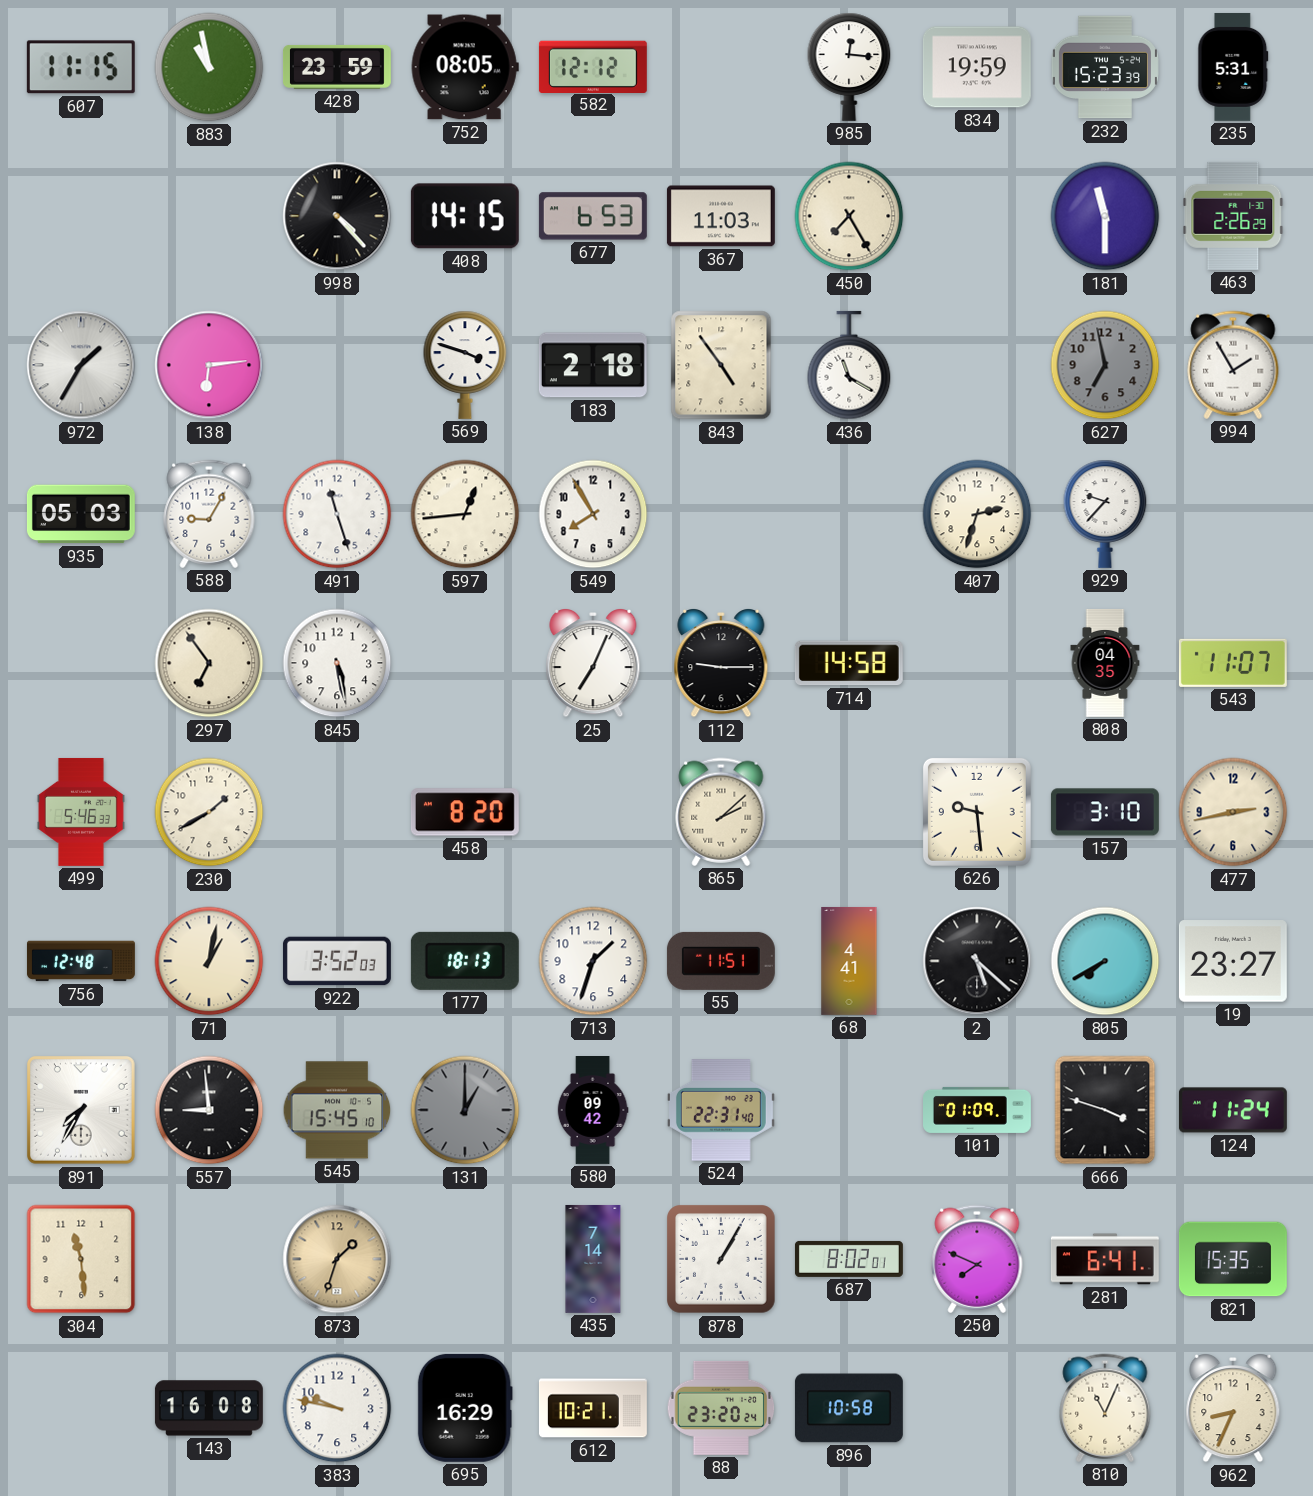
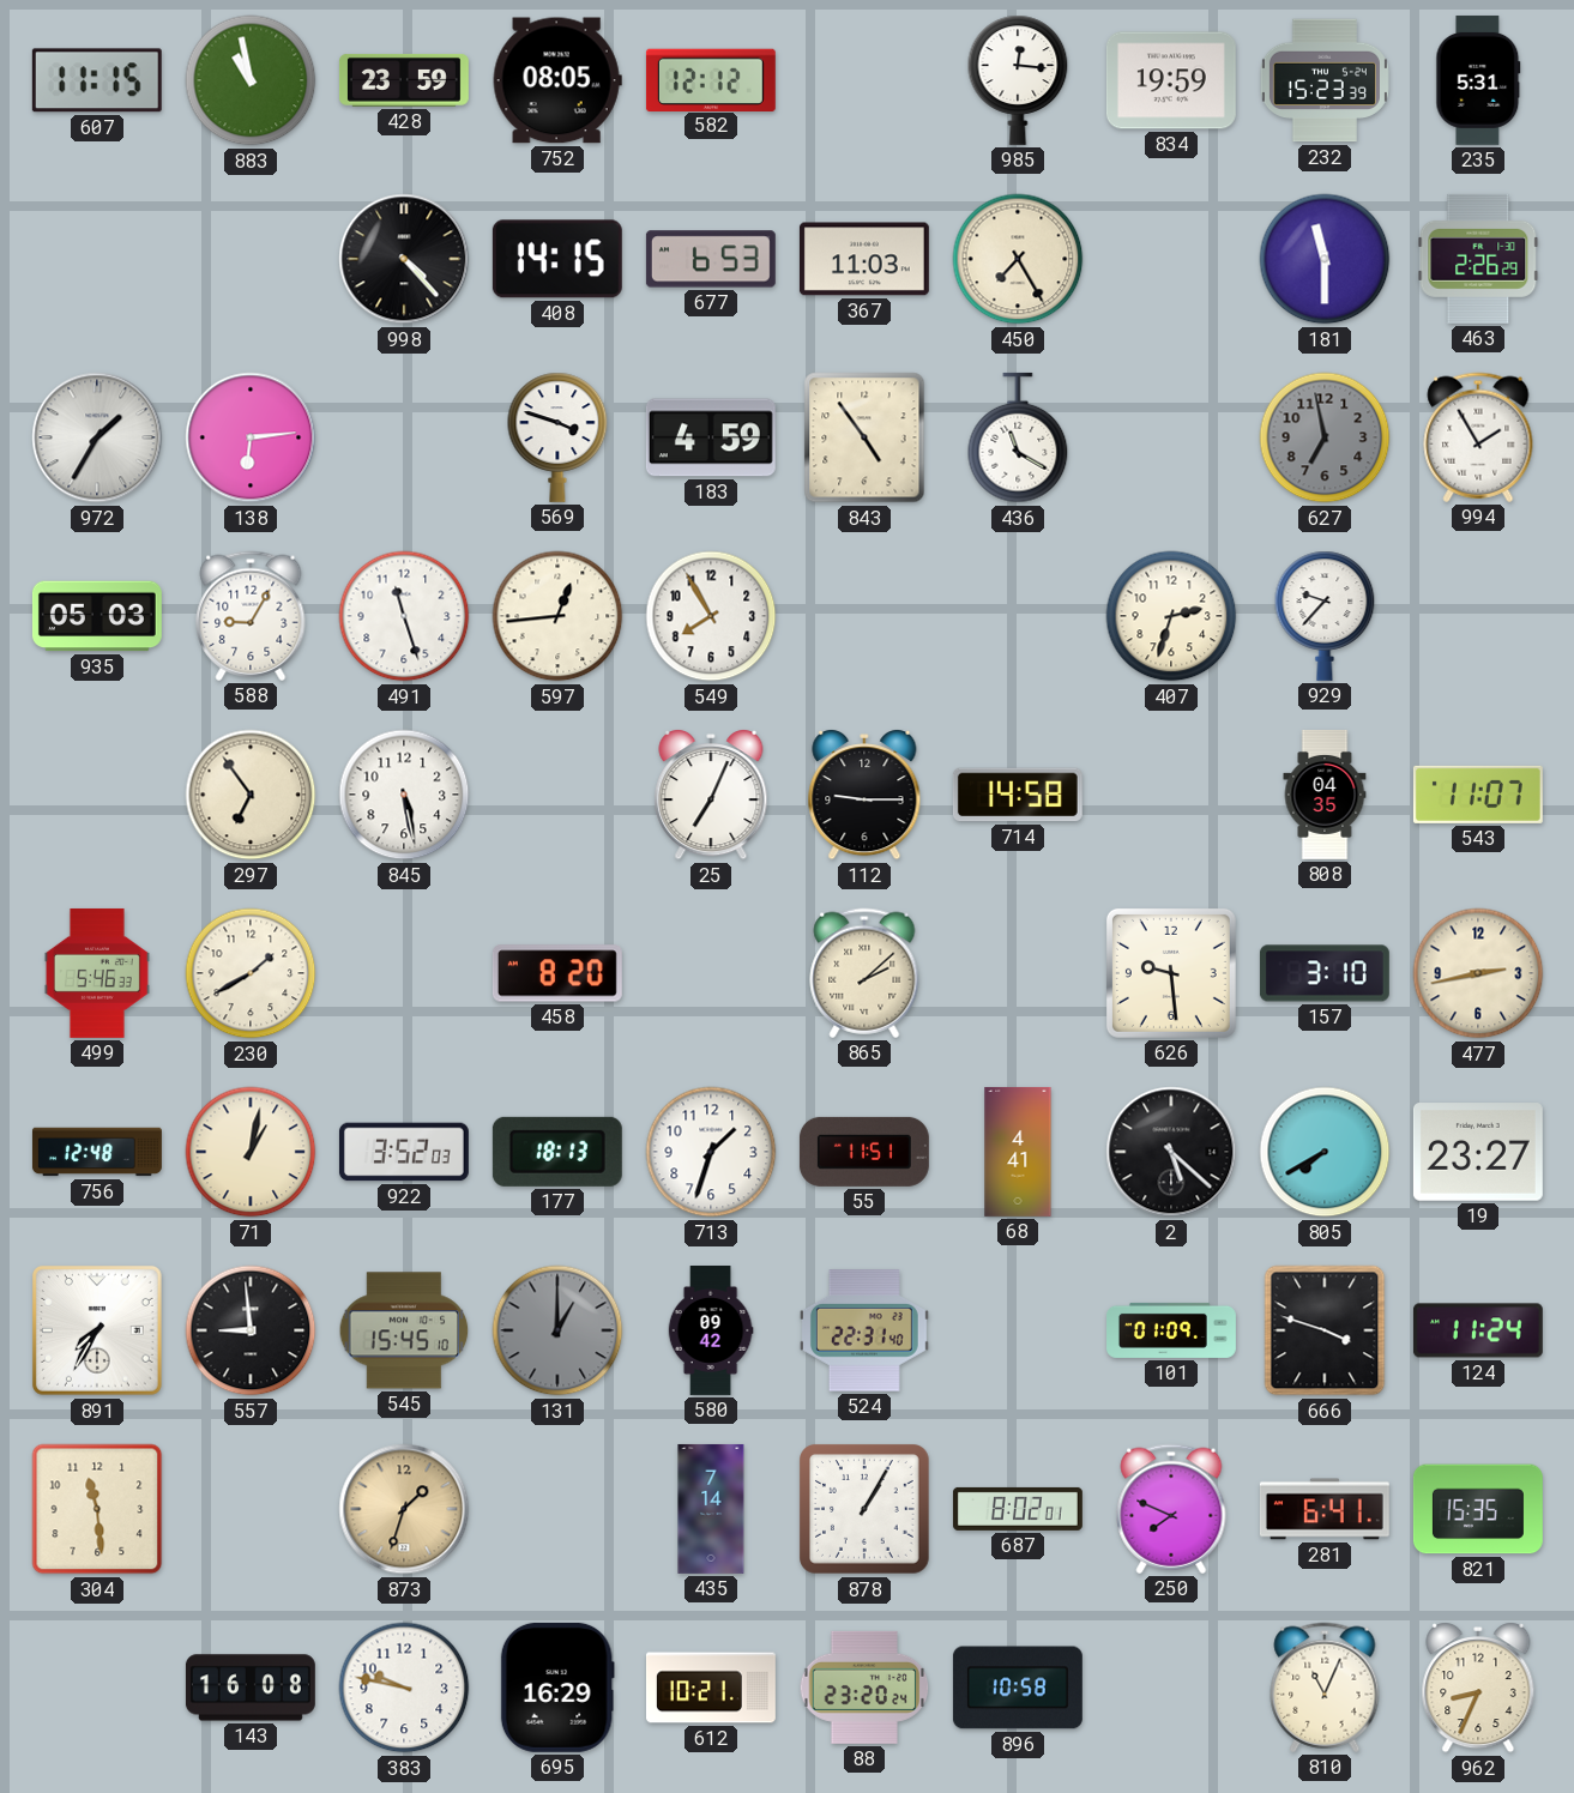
183: 2:18 -> 4:59 (711, 437)
